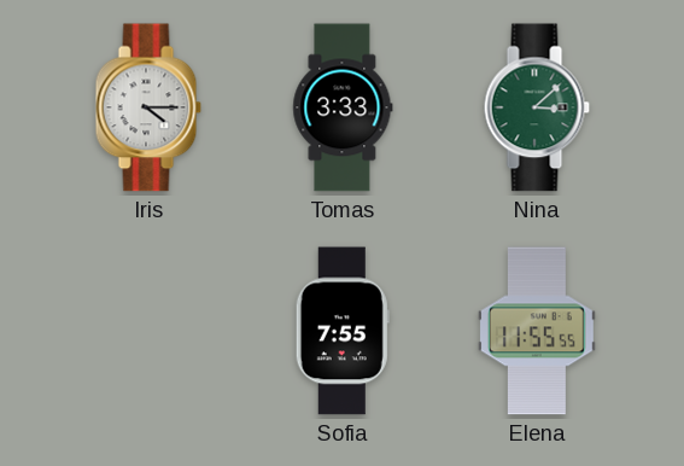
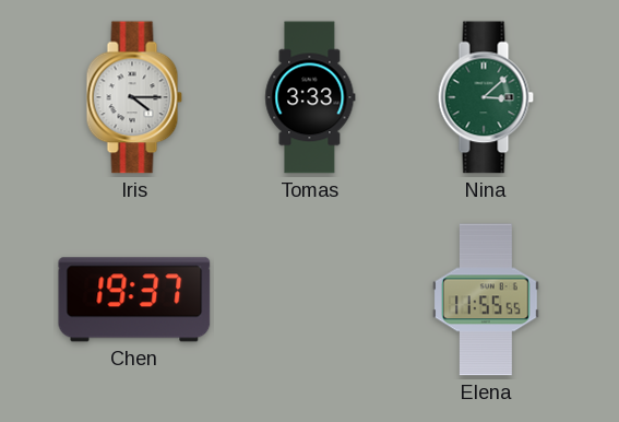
Chen: none -> 19:37 (134, 300)
Sofia: 7:55 -> none (343, 331)
